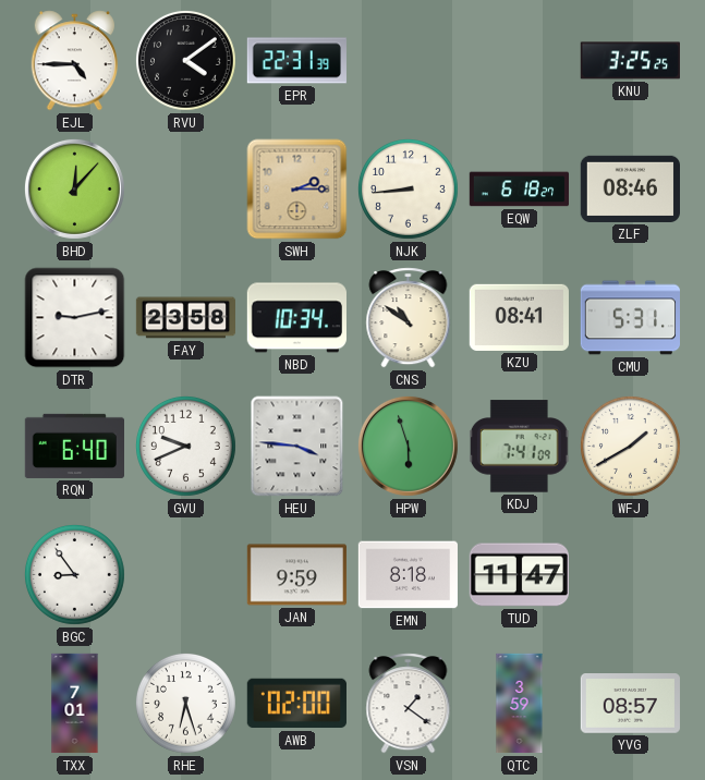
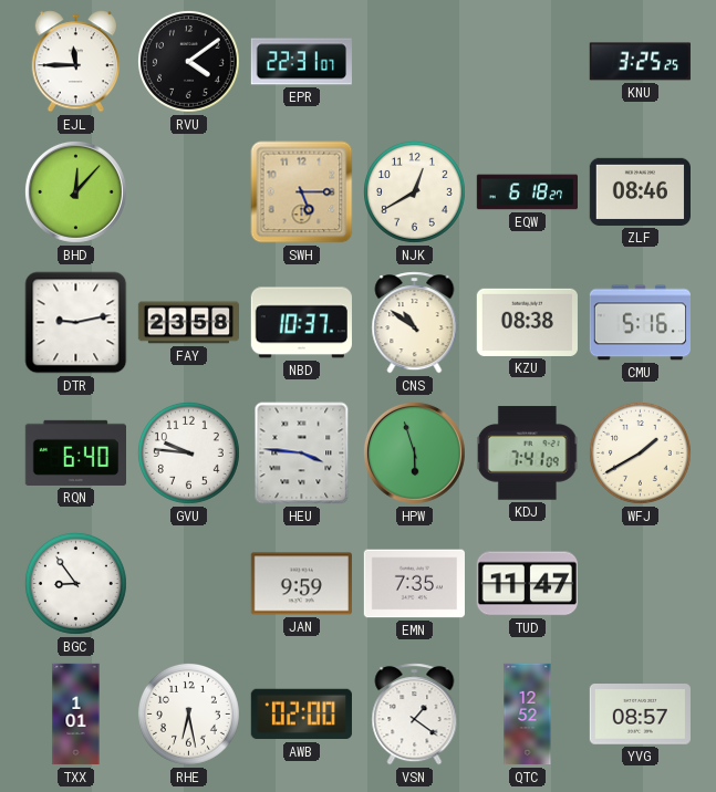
EJL: 4:45 -> 11:45 (76, 62)
EPR: 22:31:39 -> 22:31:07 (301, 62)
SWH: 2:15 -> 5:15 (302, 192)
NJK: 8:44 -> 12:40 (414, 191)
NBD: 10:34 -> 10:37 (301, 323)
KZU: 08:41 -> 08:38 (527, 322)
CMU: 5:31 -> 5:16 (640, 323)
GVU: 9:41 -> 9:46 (188, 452)
EMN: 8:18 -> 7:35 (414, 584)
TXX: 7:01 -> 1:01 (76, 715)
RHE: 6:27 -> 6:28 (188, 713)
QTC: 3:59 -> 12:52 (528, 715)
